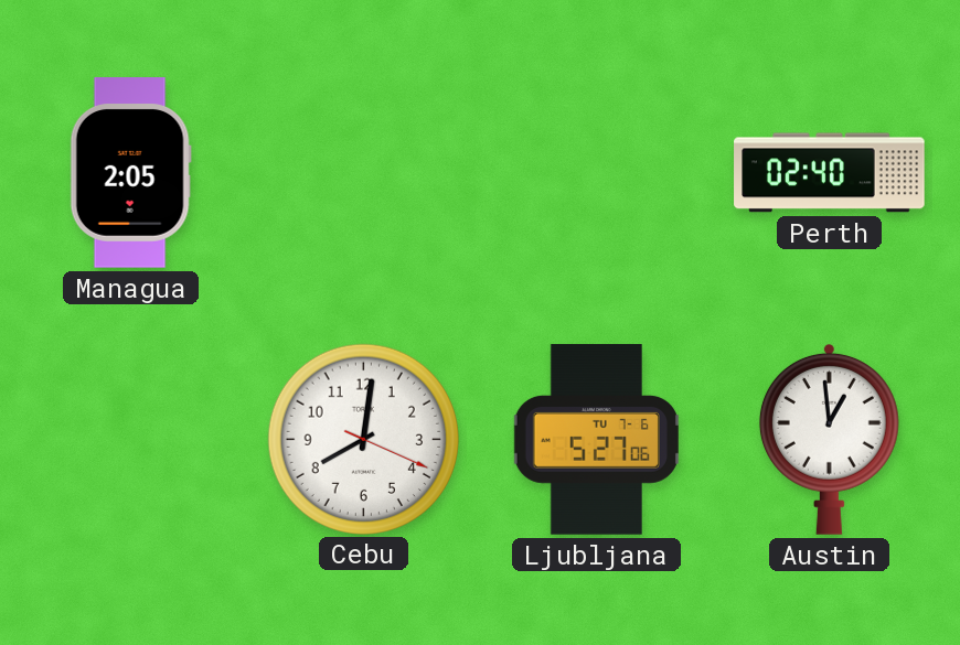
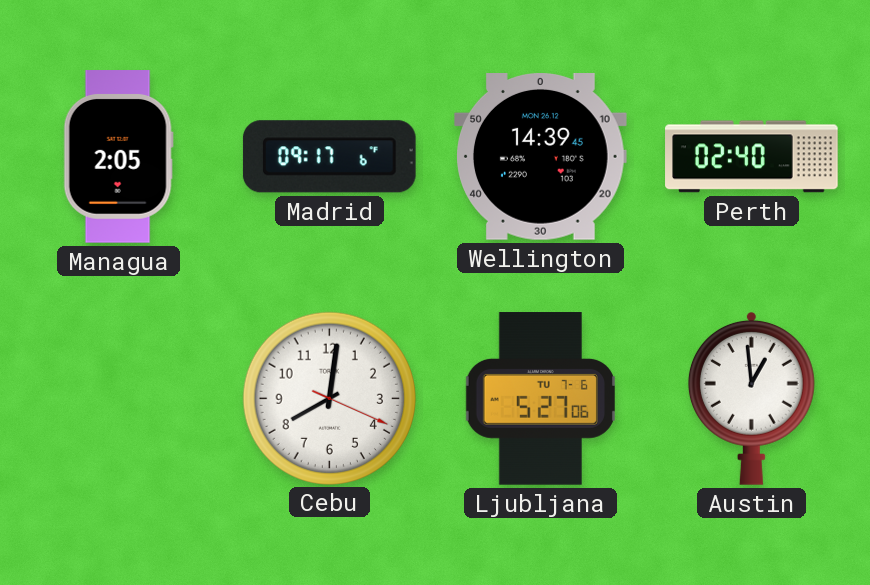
Madrid: none -> 09:17 (329, 157)
Wellington: none -> 14:39 (541, 157)
